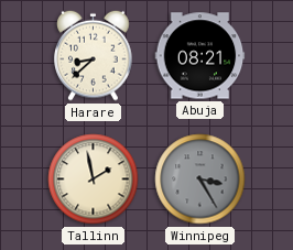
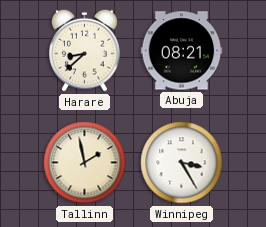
Winnipeg dial: grey -> white (182, 163)
